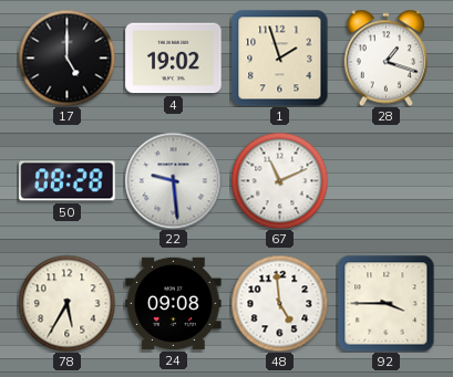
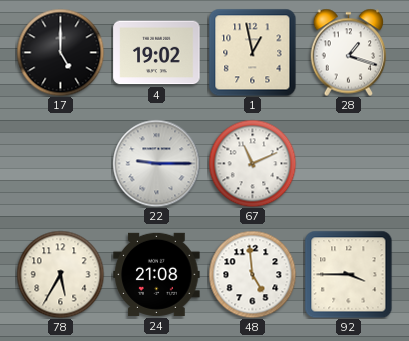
1: 1:57 -> 12:58 (252, 52)
50: 08:28 -> none (68, 181)
22: 9:29 -> 9:15 (156, 163)
24: 09:08 -> 21:08 (157, 274)
